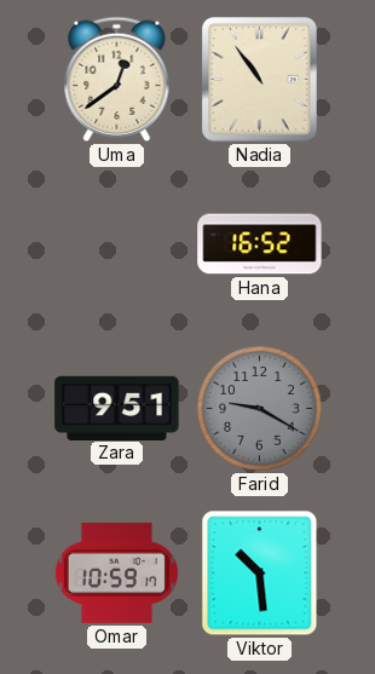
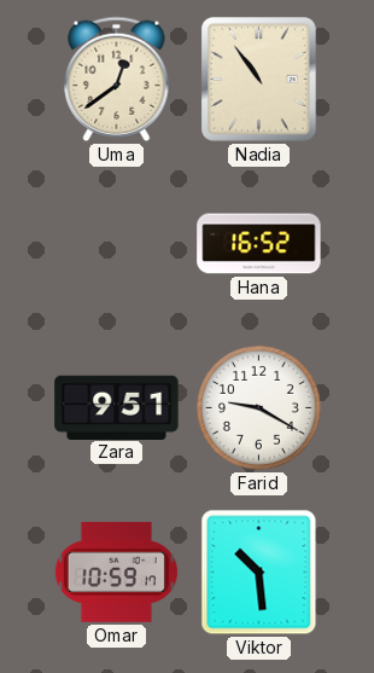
Farid dial: grey -> white (258, 407)
